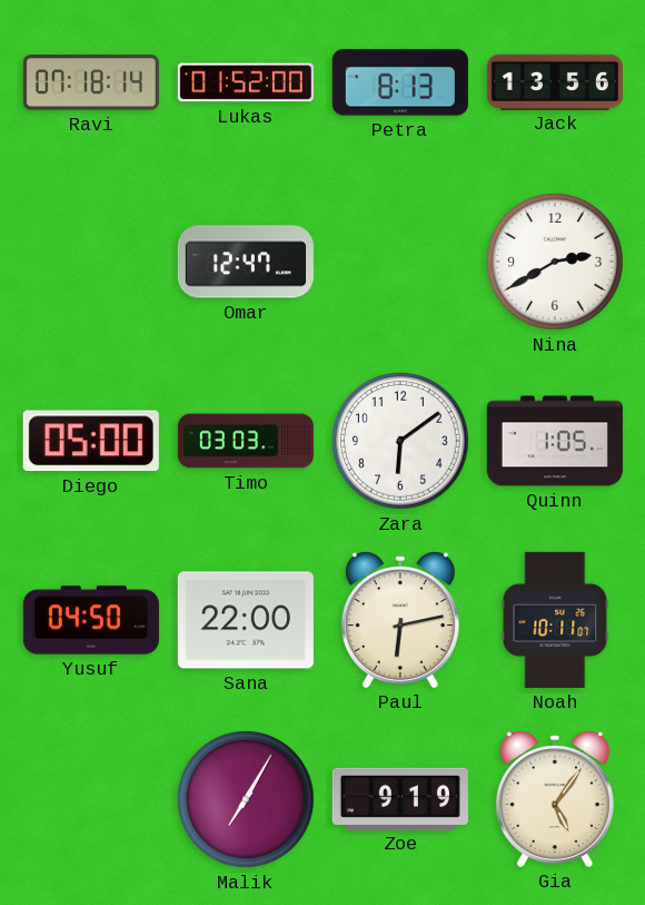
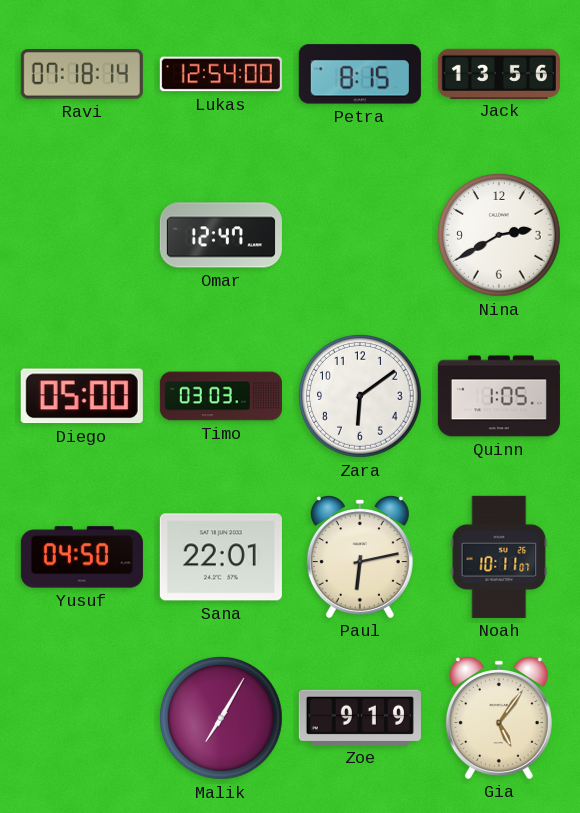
Lukas: 01:52 -> 12:54 (221, 74)
Petra: 8:13 -> 8:15 (360, 74)
Sana: 22:00 -> 22:01 (221, 557)
